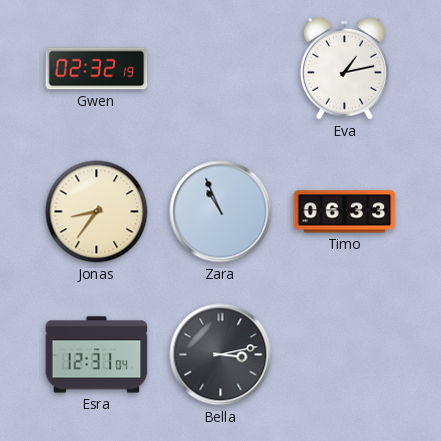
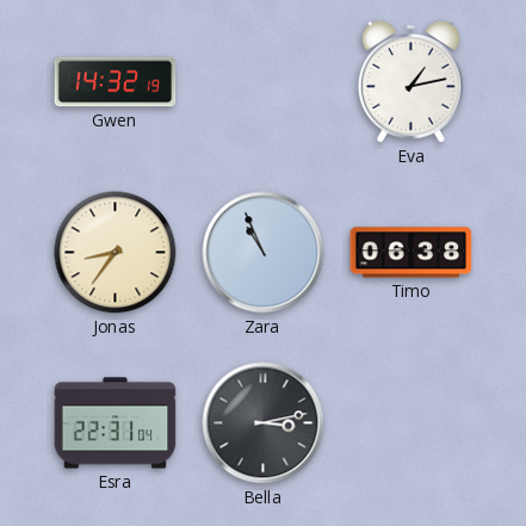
Gwen: 02:32 -> 14:32 (116, 82)
Timo: 06:33 -> 06:38 (411, 253)
Esra: 12:31 -> 22:31 (116, 423)
